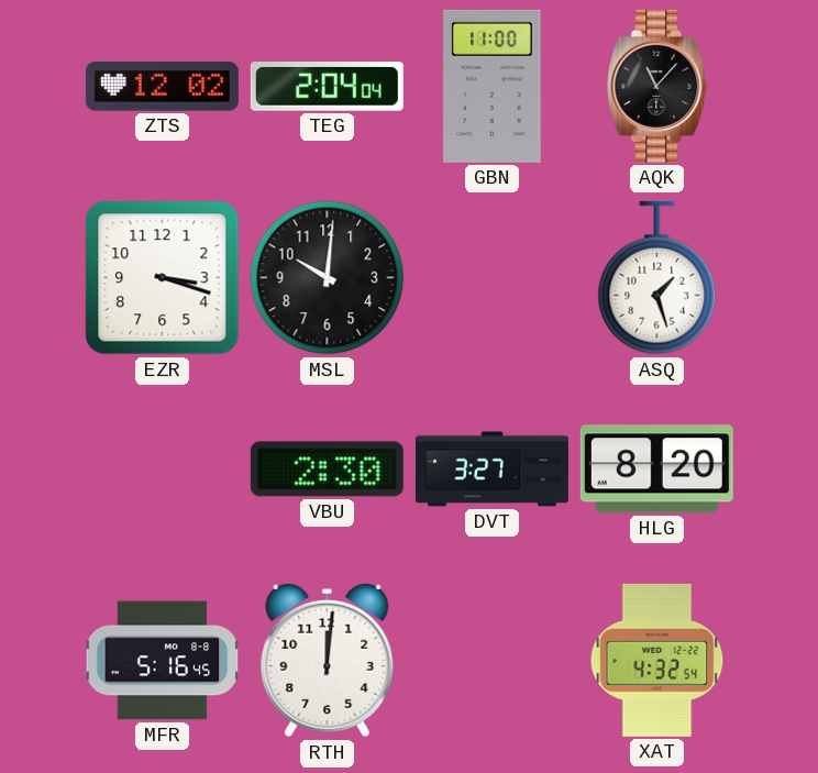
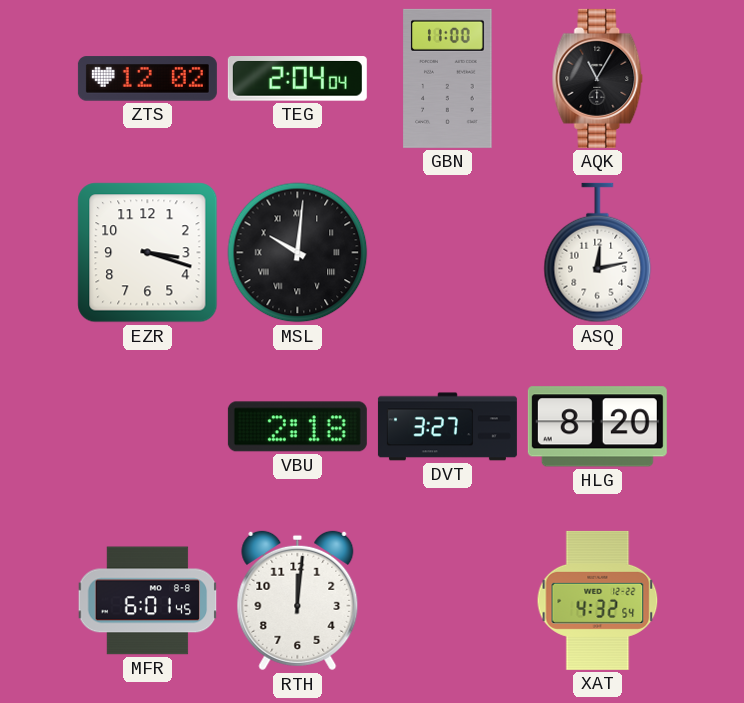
AQK: 11:07 -> 11:05 (598, 78)
MSL numerals: Arabic -> Roman (298, 253)
ASQ: 1:27 -> 12:13 (598, 253)
VBU: 2:30 -> 2:18 (297, 427)
MFR: 5:16 -> 6:01 (148, 601)
